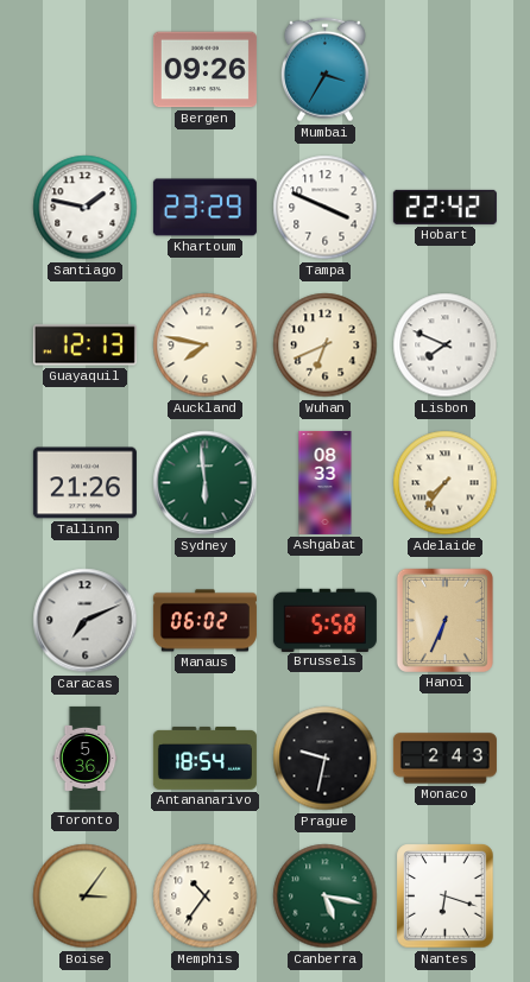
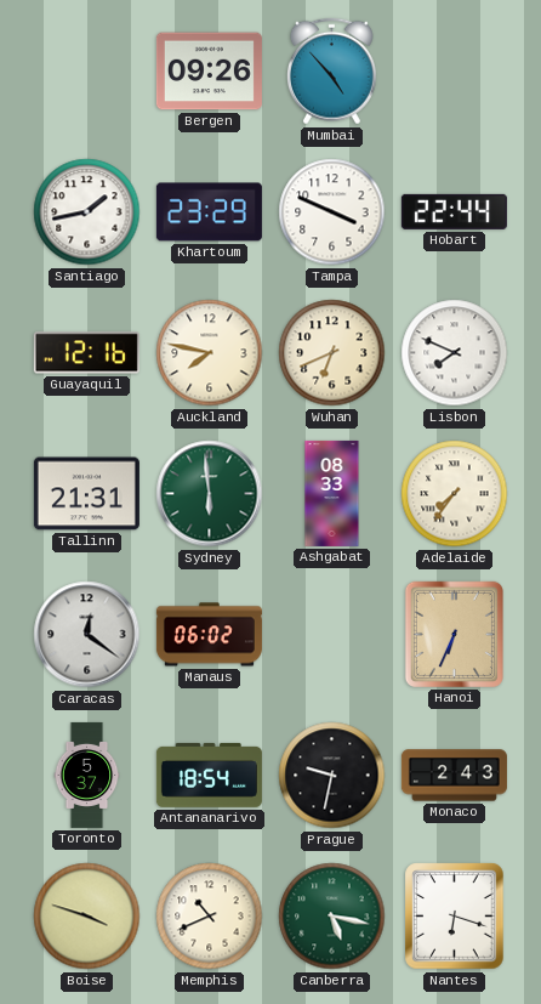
Mumbai: 3:35 -> 4:53 (331, 72)
Santiago: 1:47 -> 1:43 (87, 212)
Hobart: 22:42 -> 22:44 (454, 211)
Guayaquil: 12:13 -> 12:16 (86, 353)
Tallinn: 21:26 -> 21:31 (86, 494)
Caracas: 7:11 -> 12:21 (87, 635)
Brussels: 5:58 -> none (324, 620)
Toronto: 5:36 -> 5:37 (87, 775)
Boise: 3:06 -> 3:48 (87, 917)
Memphis: 10:36 -> 10:41 (210, 917)
